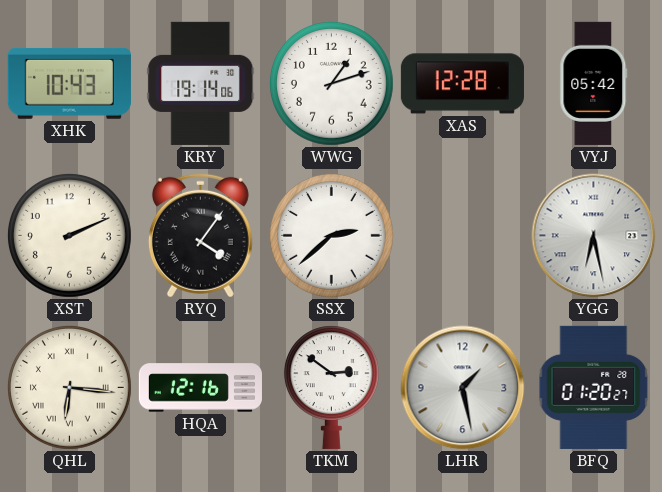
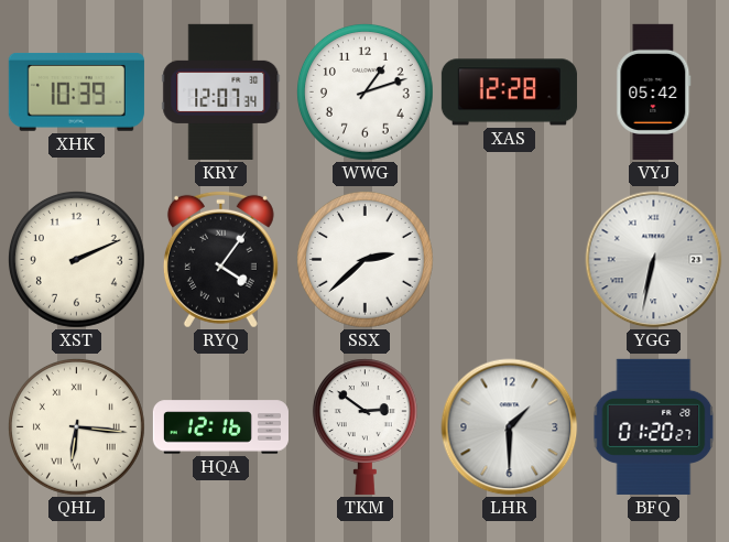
XHK: 10:43 -> 10:39 (76, 91)
KRY: 19:14 -> 12:07 (221, 91)
YGG: 6:28 -> 6:32 (654, 260)
LHR: 1:28 -> 1:30 (510, 427)
